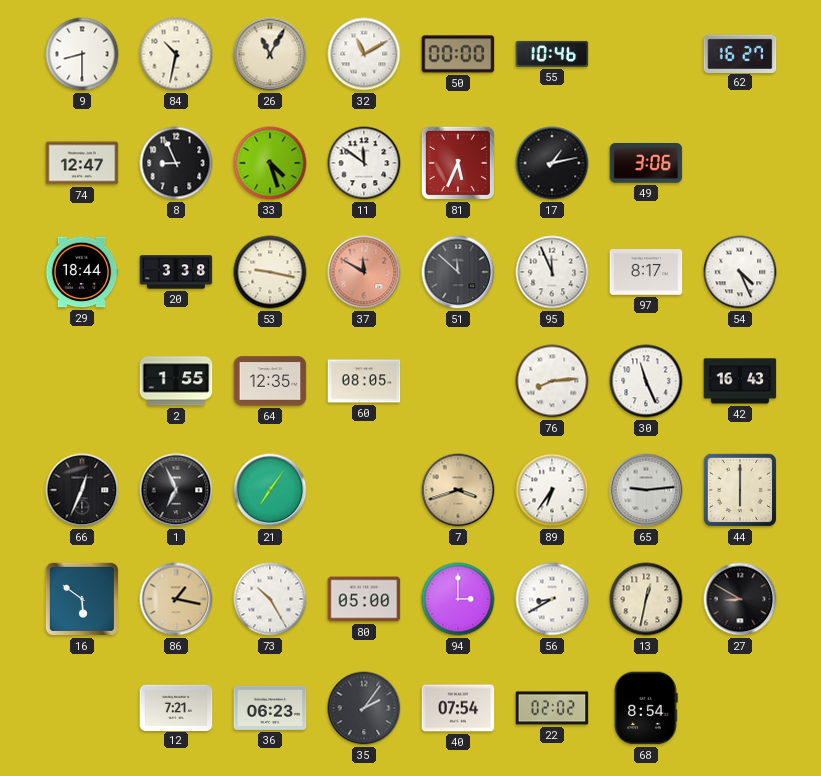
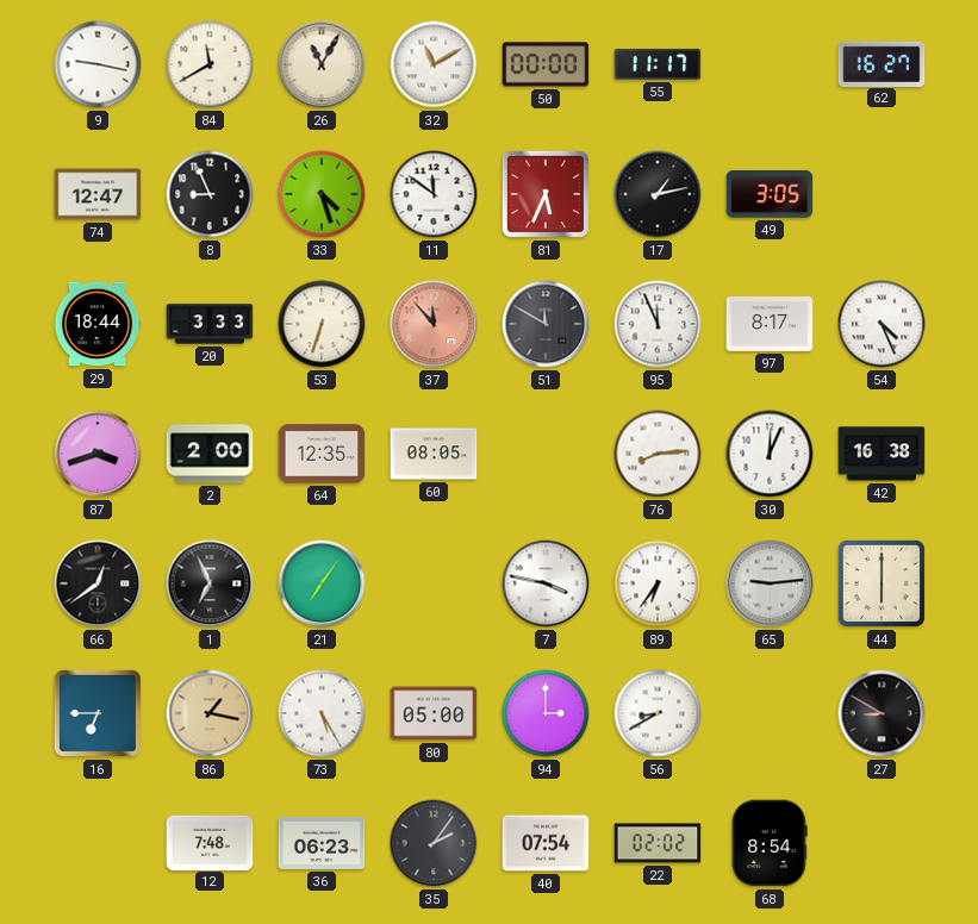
9: 8:30 -> 9:17 (98, 64)
84: 10:32 -> 11:40 (210, 64)
55: 10:46 -> 11:17 (658, 64)
49: 3:06 -> 3:05 (770, 195)
20: 3:38 -> 3:33 (210, 324)
53: 9:17 -> 6:33 (322, 324)
37: 11:50 -> 11:53 (434, 324)
51: 11:52 -> 11:50 (546, 324)
87: none -> 3:42 (98, 454)
2: 1:55 -> 2:00 (210, 454)
30: 11:26 -> 12:04 (770, 454)
42: 16:43 -> 16:38 (882, 454)
66: 12:34 -> 12:39 (98, 583)
7: 3:42 -> 3:47 (546, 583)
7 dial: champagne -> white (546, 583)
16: 5:51 -> 6:45 (98, 713)
73: 10:25 -> 5:25 (322, 713)
13: 12:32 -> none (646, 599)
12: 7:21 -> 7:48 (210, 842)
